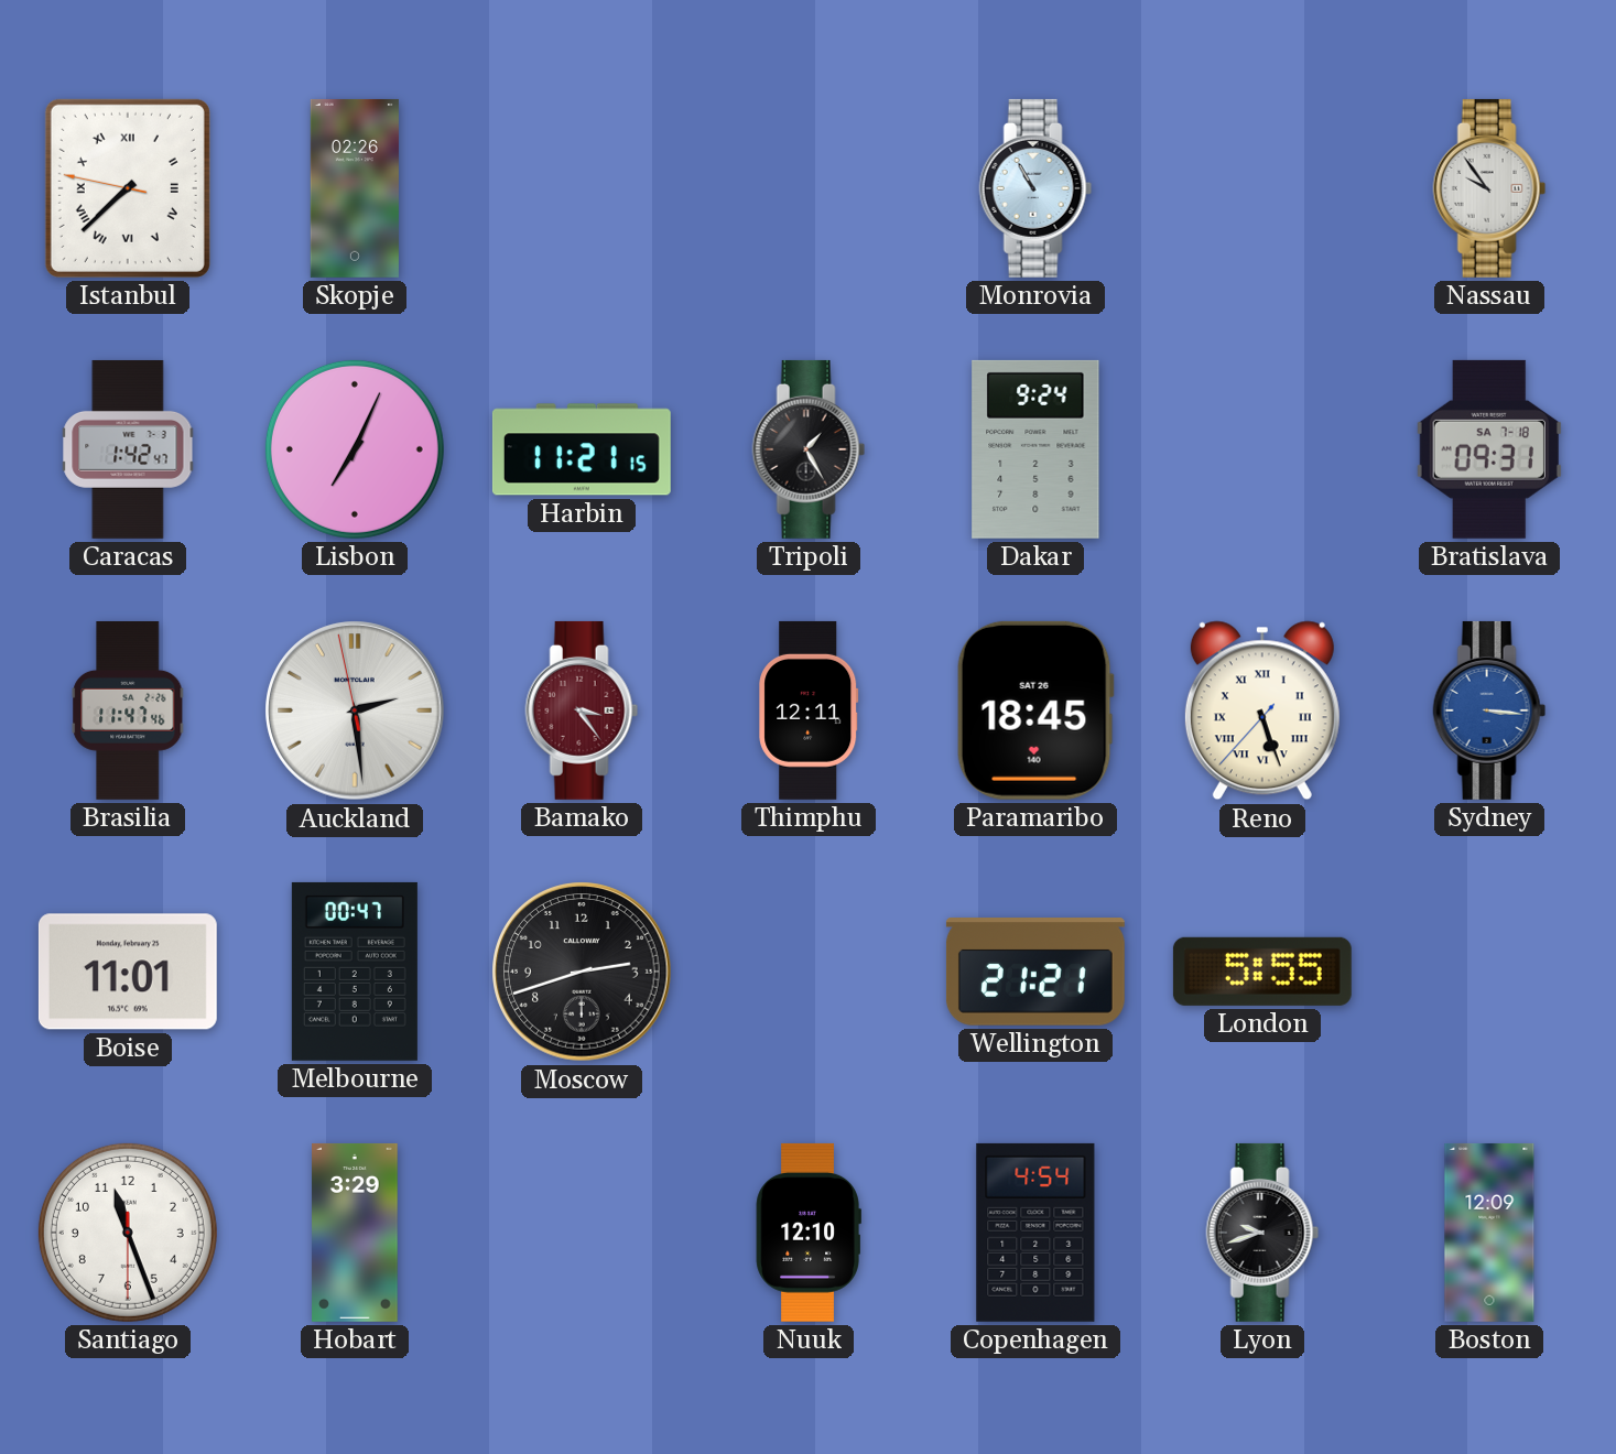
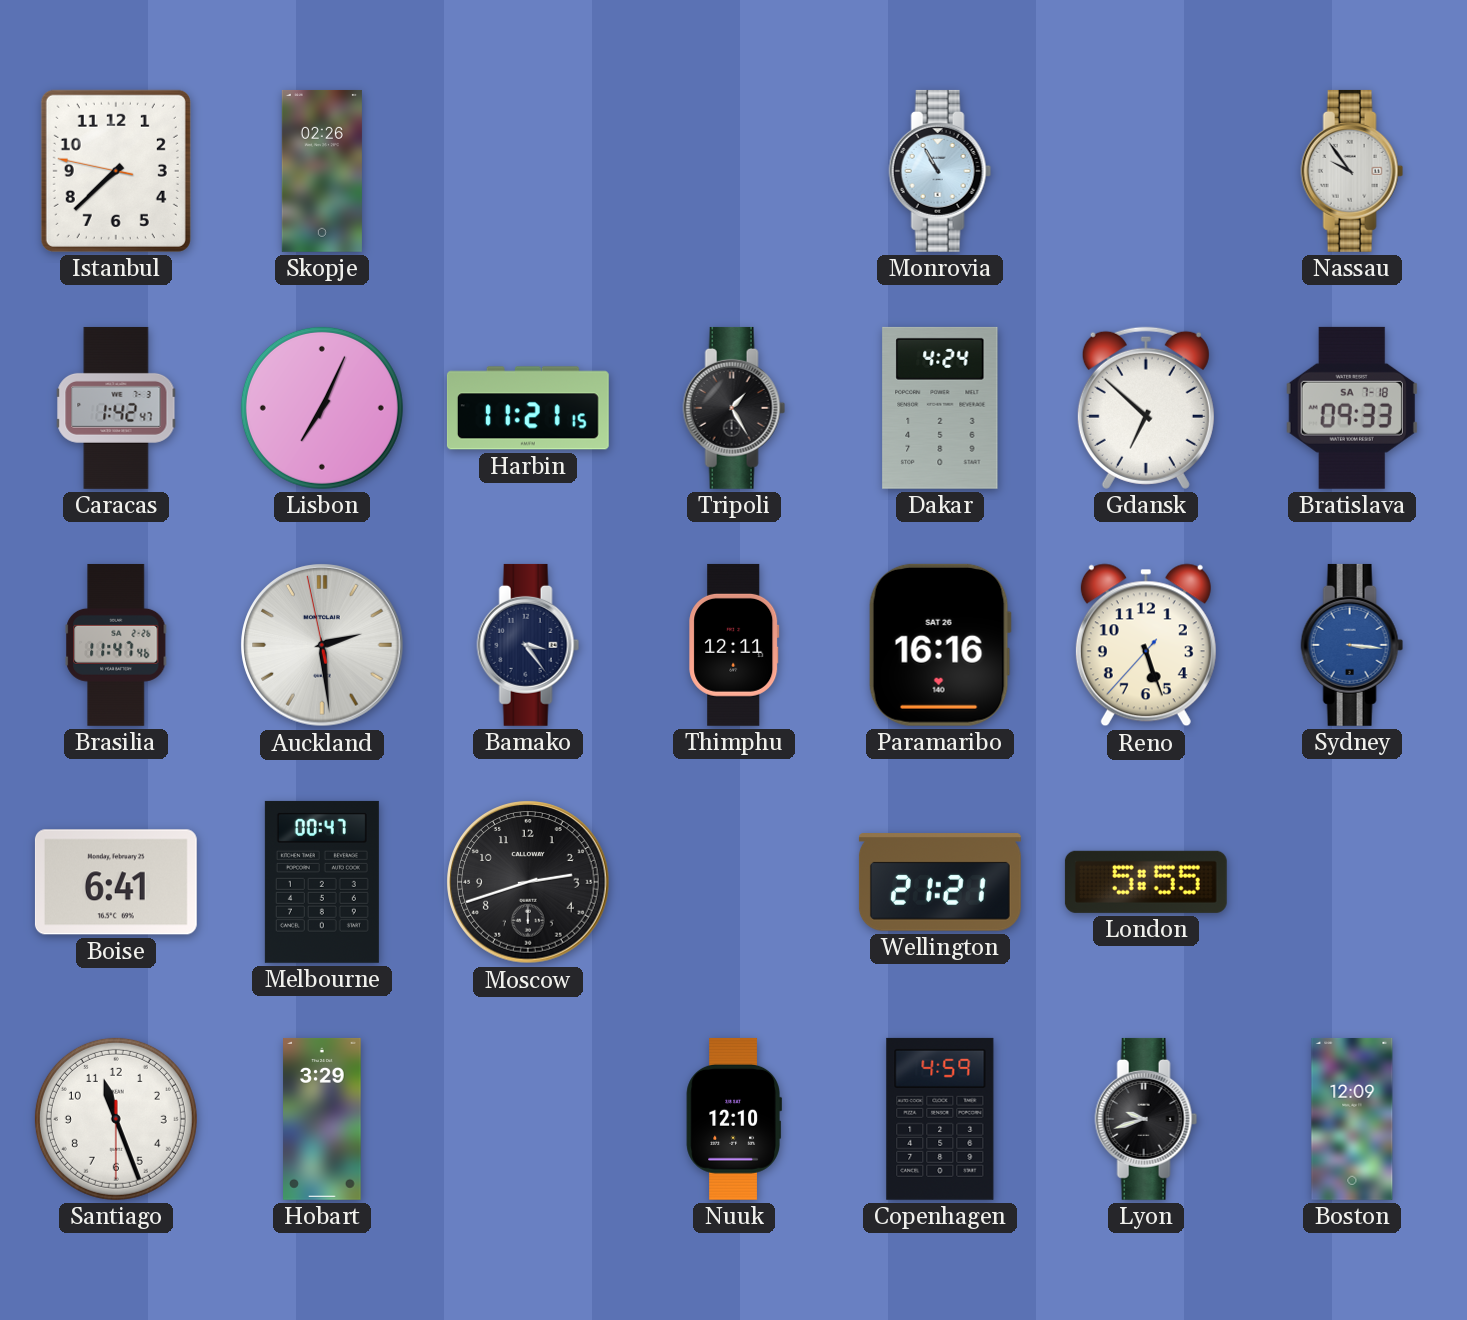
Istanbul numerals: Roman -> Arabic (116, 171)
Dakar: 9:24 -> 4:24 (940, 408)
Gdansk: none -> 6:52 (1146, 408)
Bratislava: 09:31 -> 09:33 (1352, 408)
Bamako dial: burgundy -> navy (528, 645)
Paramaribo: 18:45 -> 16:16 (940, 645)
Reno numerals: Roman -> Arabic (1146, 645)
Boise: 11:01 -> 6:41 (116, 882)
Copenhagen: 4:54 -> 4:59 (940, 1119)
